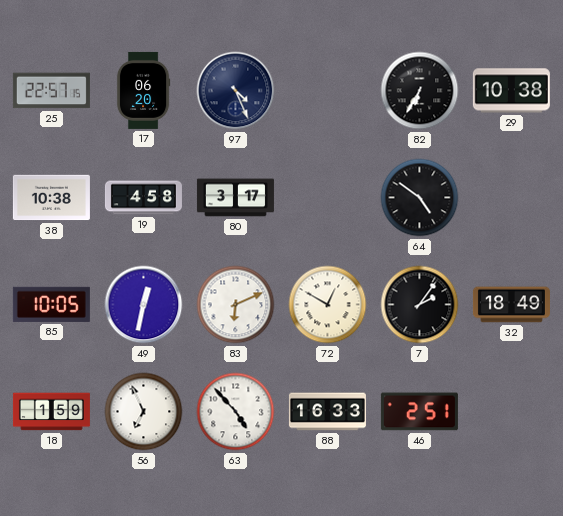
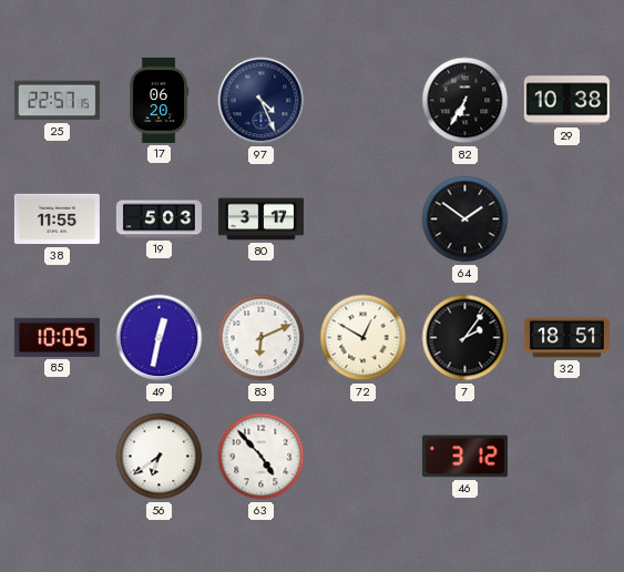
38: 10:38 -> 11:55 (57, 219)
19: 4:58 -> 5:03 (158, 219)
64: 4:51 -> 1:51 (466, 219)
32: 18:49 -> 18:51 (566, 338)
18: 1:59 -> none (51, 412)
56: 6:56 -> 6:39 (160, 457)
88: 16:33 -> none (327, 412)
46: 2:51 -> 3:12 (464, 457)
